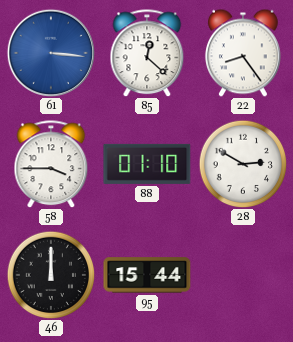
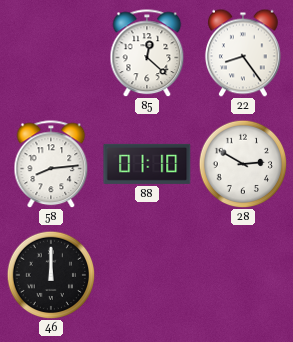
61: 3:16 -> none (50, 52)
58: 3:45 -> 8:14 (51, 164)
95: 15:44 -> none (147, 275)
